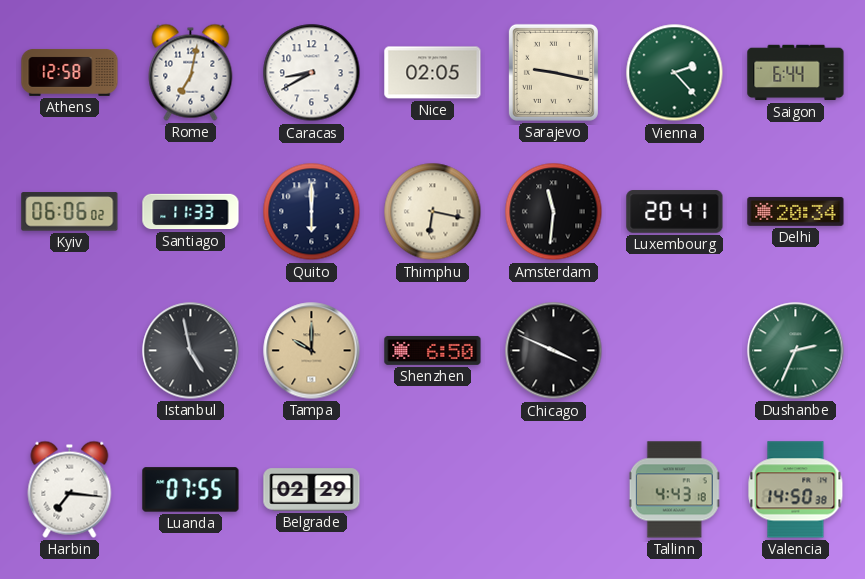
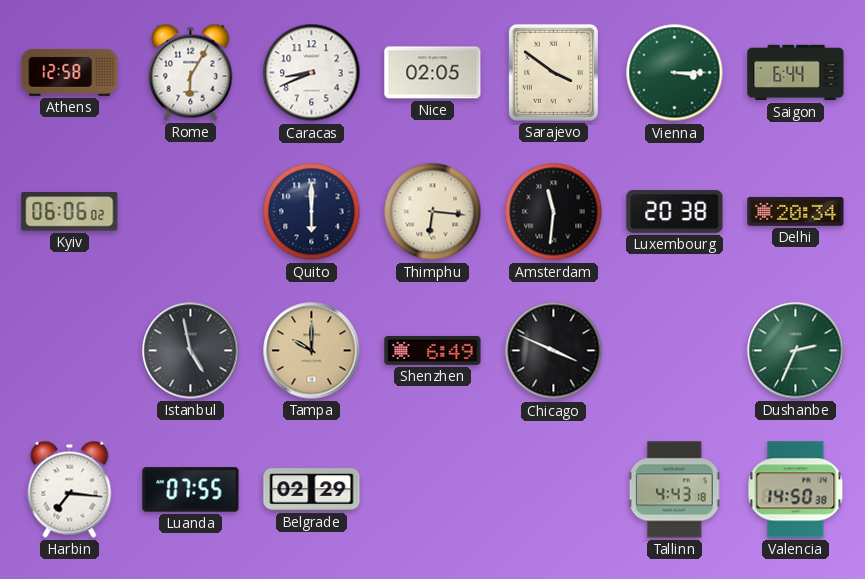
Rome: 7:02 -> 6:05 (191, 72)
Caracas: 8:40 -> 8:41 (312, 73)
Sarajevo: 9:17 -> 3:51 (553, 72)
Vienna: 2:23 -> 3:15 (675, 73)
Santiago: 11:33 -> none (191, 212)
Thimphu: 6:17 -> 6:16 (433, 212)
Luxembourg: 20:41 -> 20:38 (675, 212)
Shenzhen: 6:50 -> 6:49 (433, 350)
